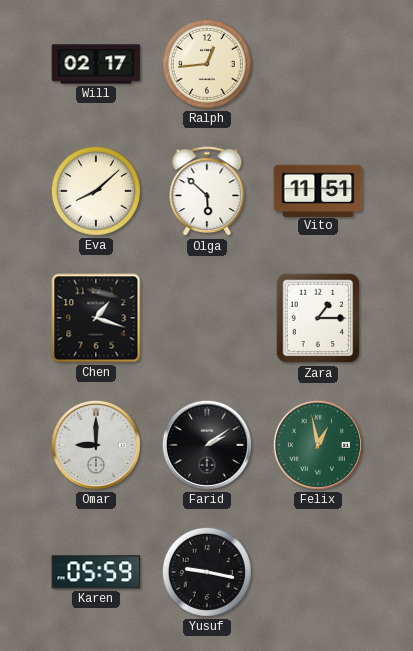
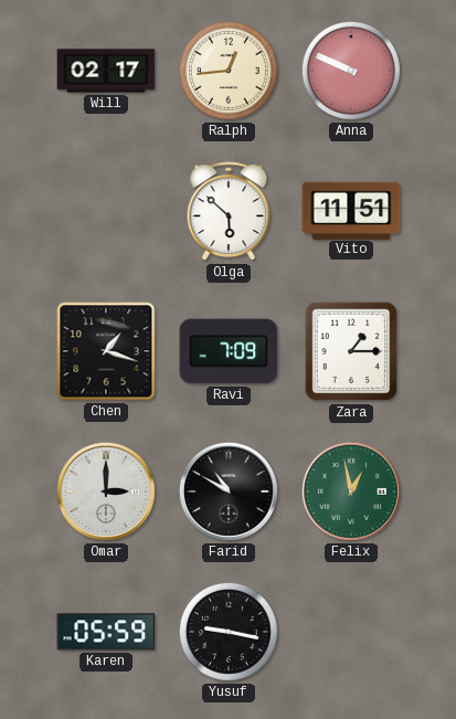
Anna: none -> 9:49 (351, 71)
Eva: 8:08 -> none (96, 191)
Ravi: none -> 7:09 (229, 351)
Omar: 9:00 -> 3:00 (106, 491)
Farid: 2:09 -> 10:50 (229, 491)
